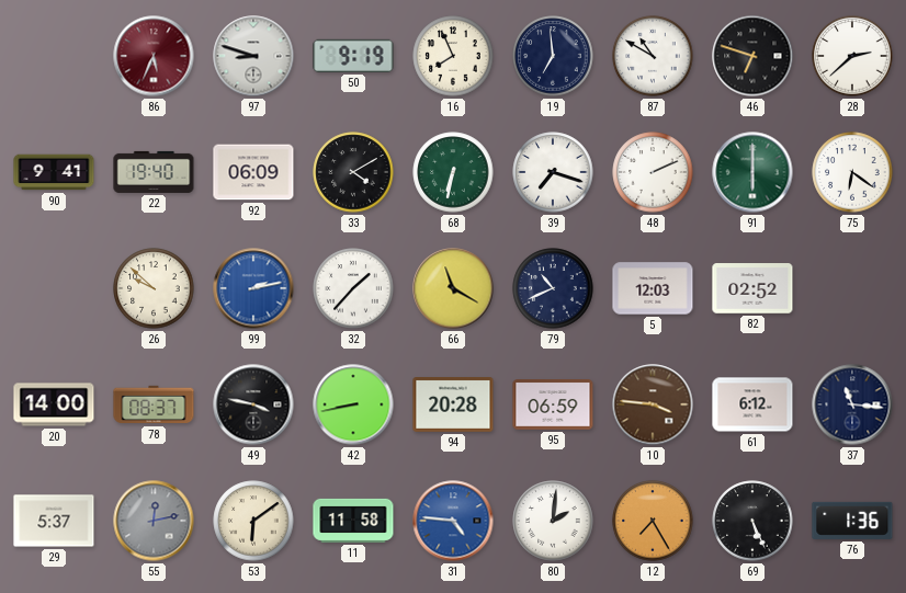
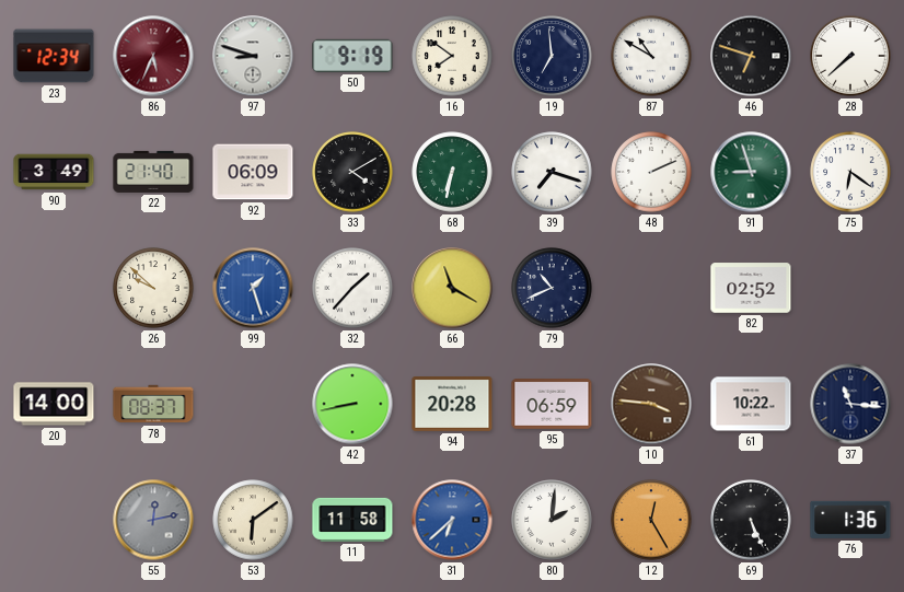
23: none -> 12:34 (54, 56)
16: 7:56 -> 7:51 (452, 56)
28: 2:38 -> 7:38 (850, 56)
90: 9:41 -> 3:49 (54, 172)
22: 19:40 -> 21:40 (153, 172)
91: 6:00 -> 8:57 (751, 172)
99: 2:13 -> 1:27 (253, 288)
5: 12:03 -> none (653, 288)
49: 3:47 -> none (253, 404)
61: 6:12 -> 10:22 (751, 404)
29: 5:37 -> none (54, 521)
31: 4:46 -> 6:38 (452, 520)
12: 7:25 -> 12:25 (651, 520)
